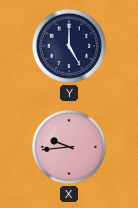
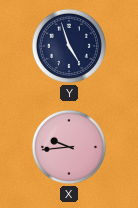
Y: 5:00 -> 4:57 (69, 46)
